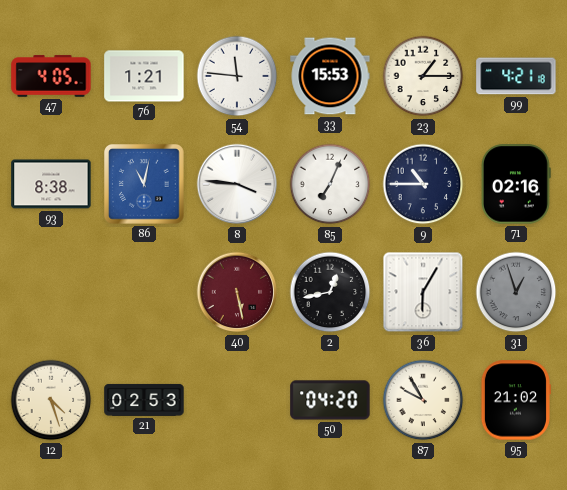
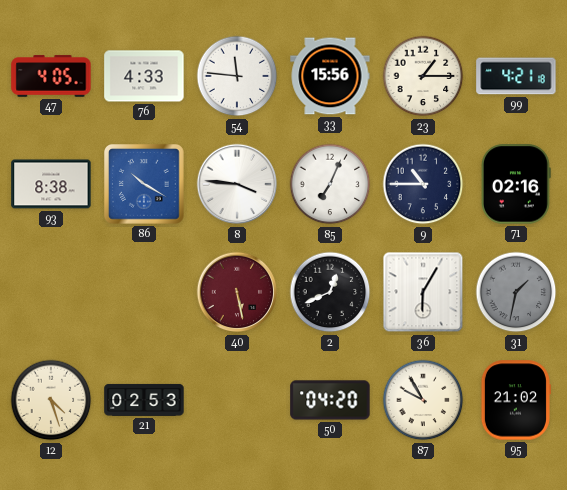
76: 1:21 -> 4:33 (144, 76)
33: 15:53 -> 15:56 (330, 76)
86: 11:02 -> 10:20 (145, 185)
2: 12:43 -> 12:41 (330, 292)
31: 12:57 -> 1:32 (516, 292)
